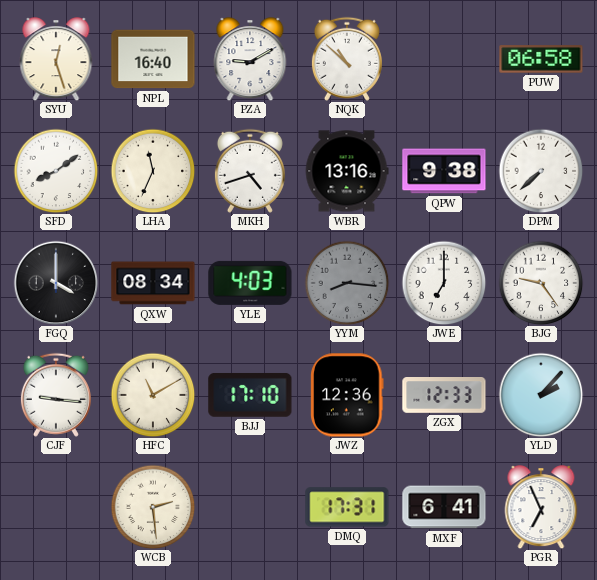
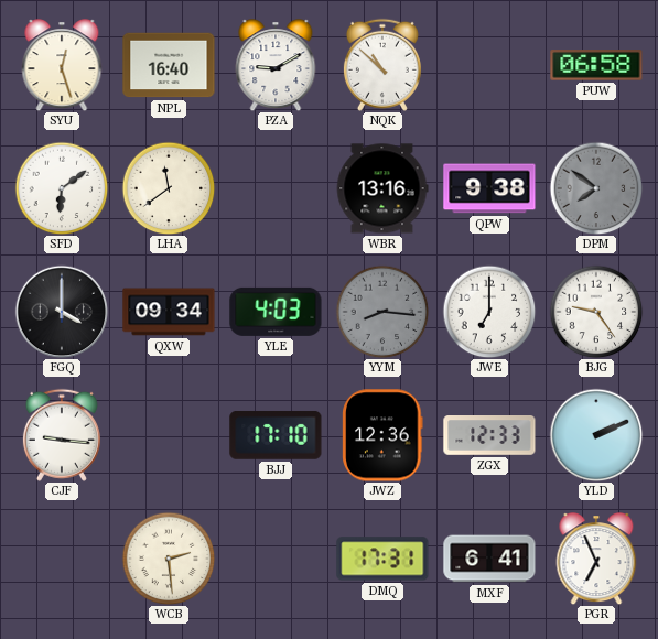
SFD: 8:09 -> 6:09 (62, 188)
LHA: 11:34 -> 11:39 (169, 188)
MKH: 4:42 -> none (250, 171)
DPM: 7:38 -> 7:51 (596, 188)
DPM dial: white -> grey (596, 188)
QXW: 08:34 -> 09:34 (169, 312)
HFC: 11:10 -> none (153, 395)
YLD: 2:07 -> 2:11 (596, 435)
